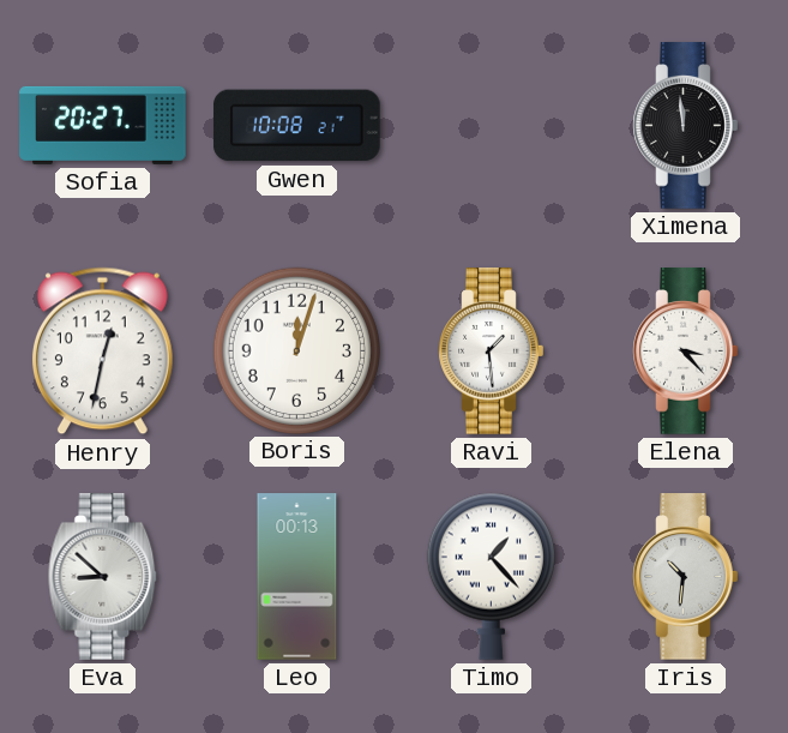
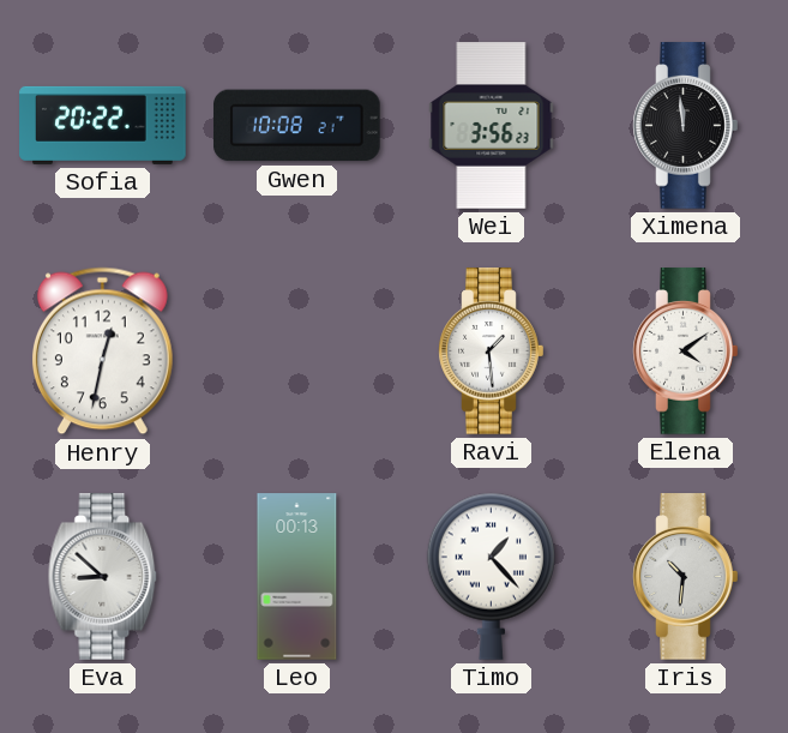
Sofia: 20:27 -> 20:22 (103, 125)
Wei: none -> 3:56 (492, 126)
Boris: 12:03 -> none (296, 350)
Elena: 3:23 -> 4:09 (686, 352)
